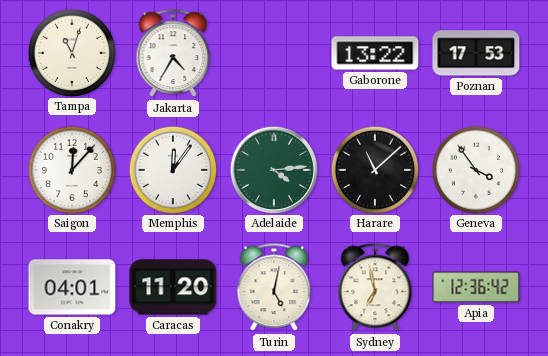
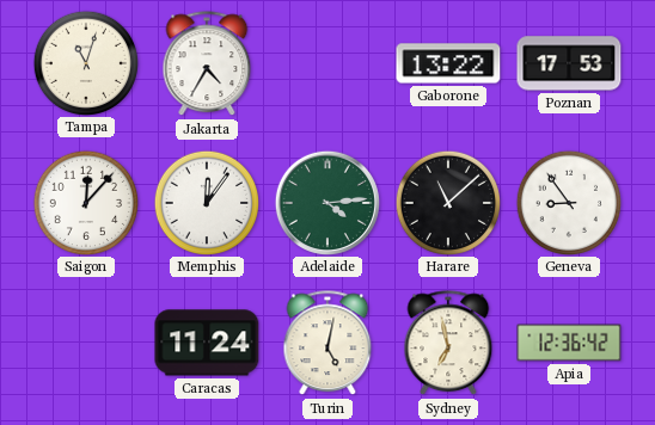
Geneva: 3:54 -> 8:54 (568, 202)
Conakry: 04:01 -> none (72, 287)
Caracas: 11:20 -> 11:24 (207, 343)
